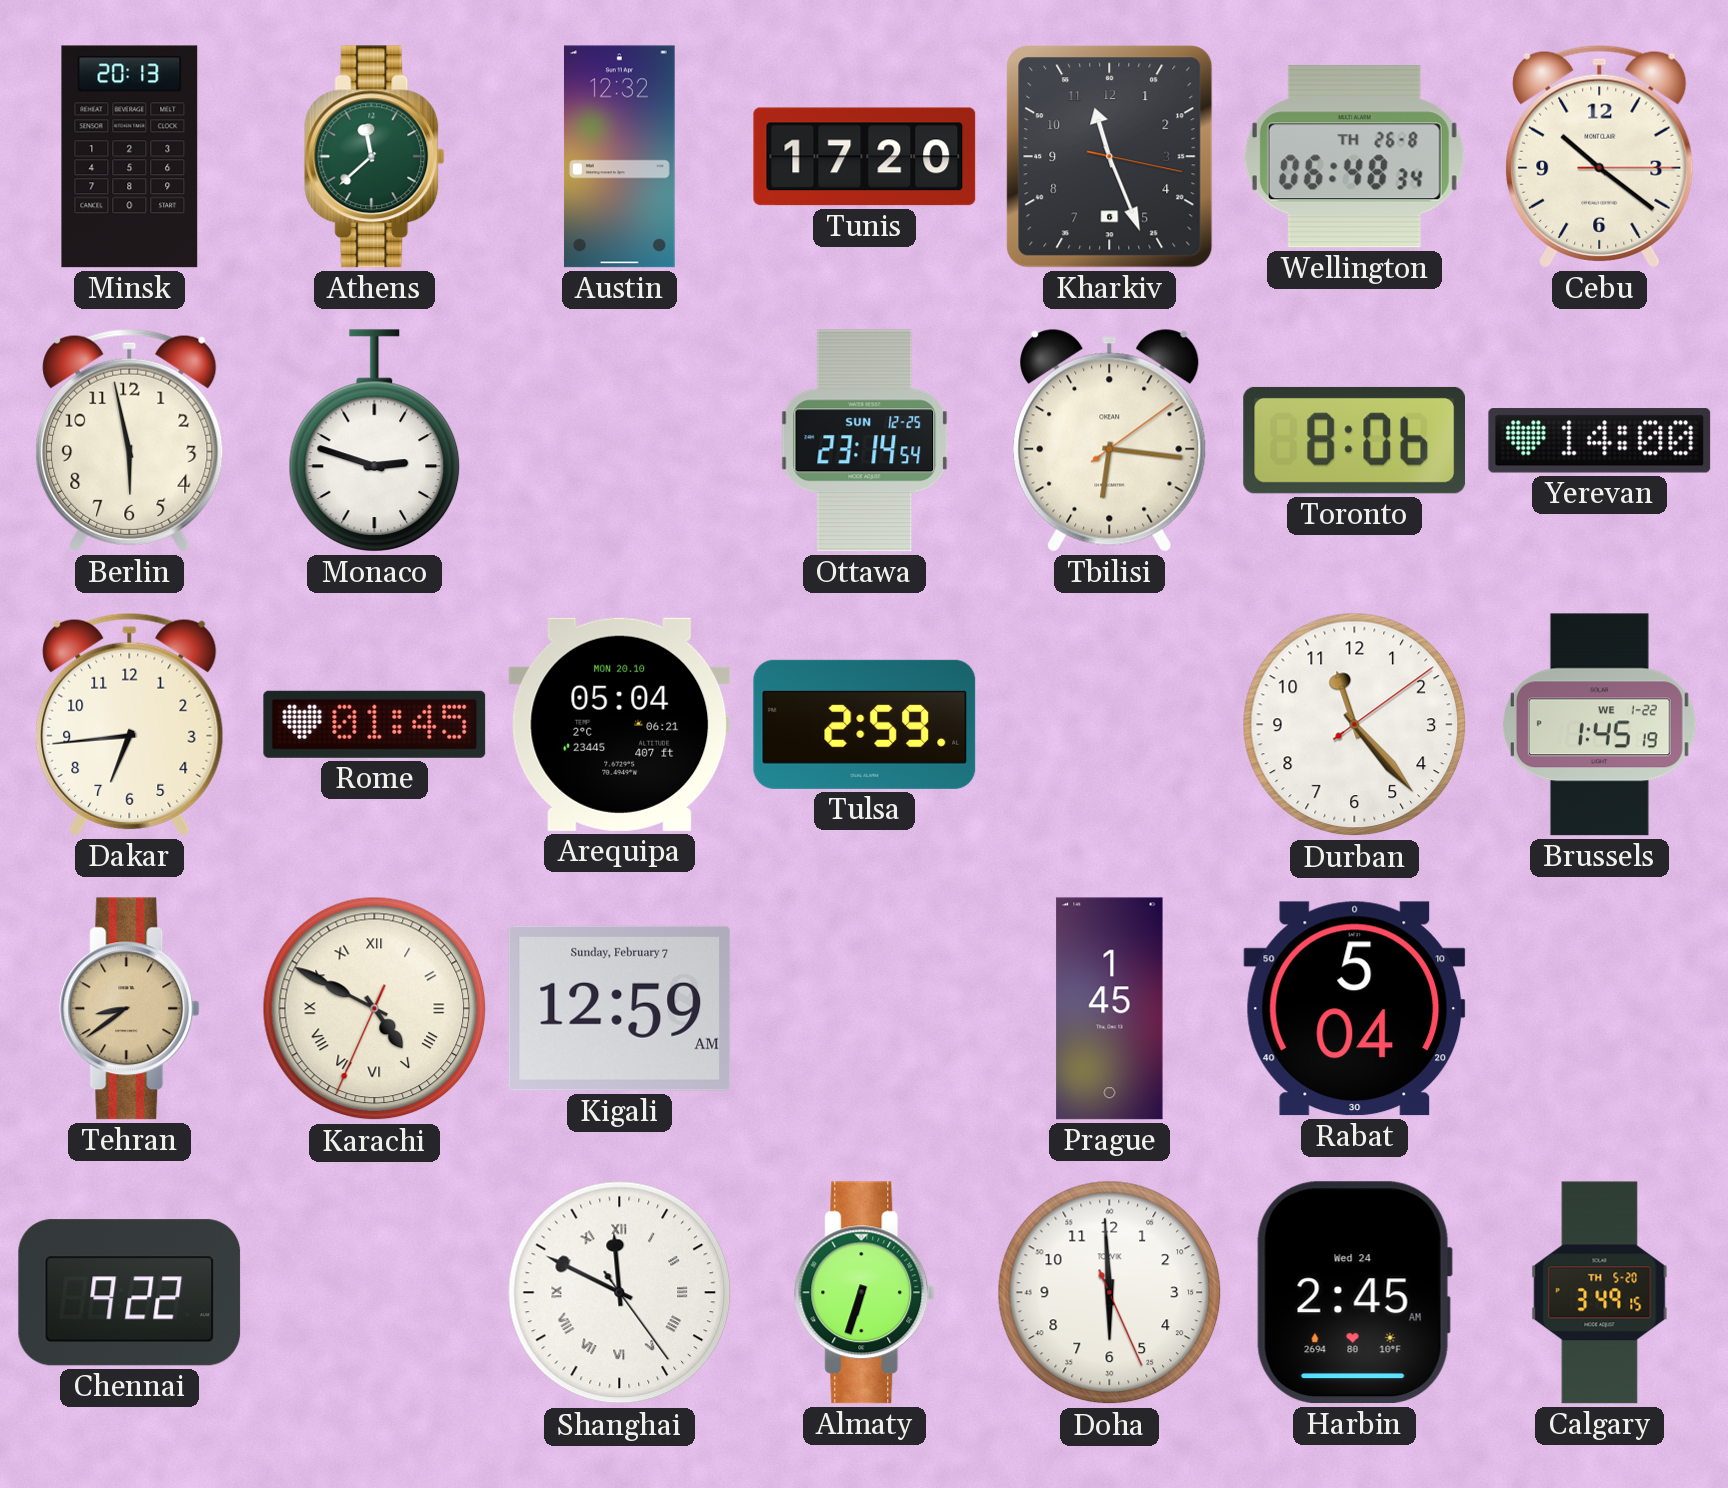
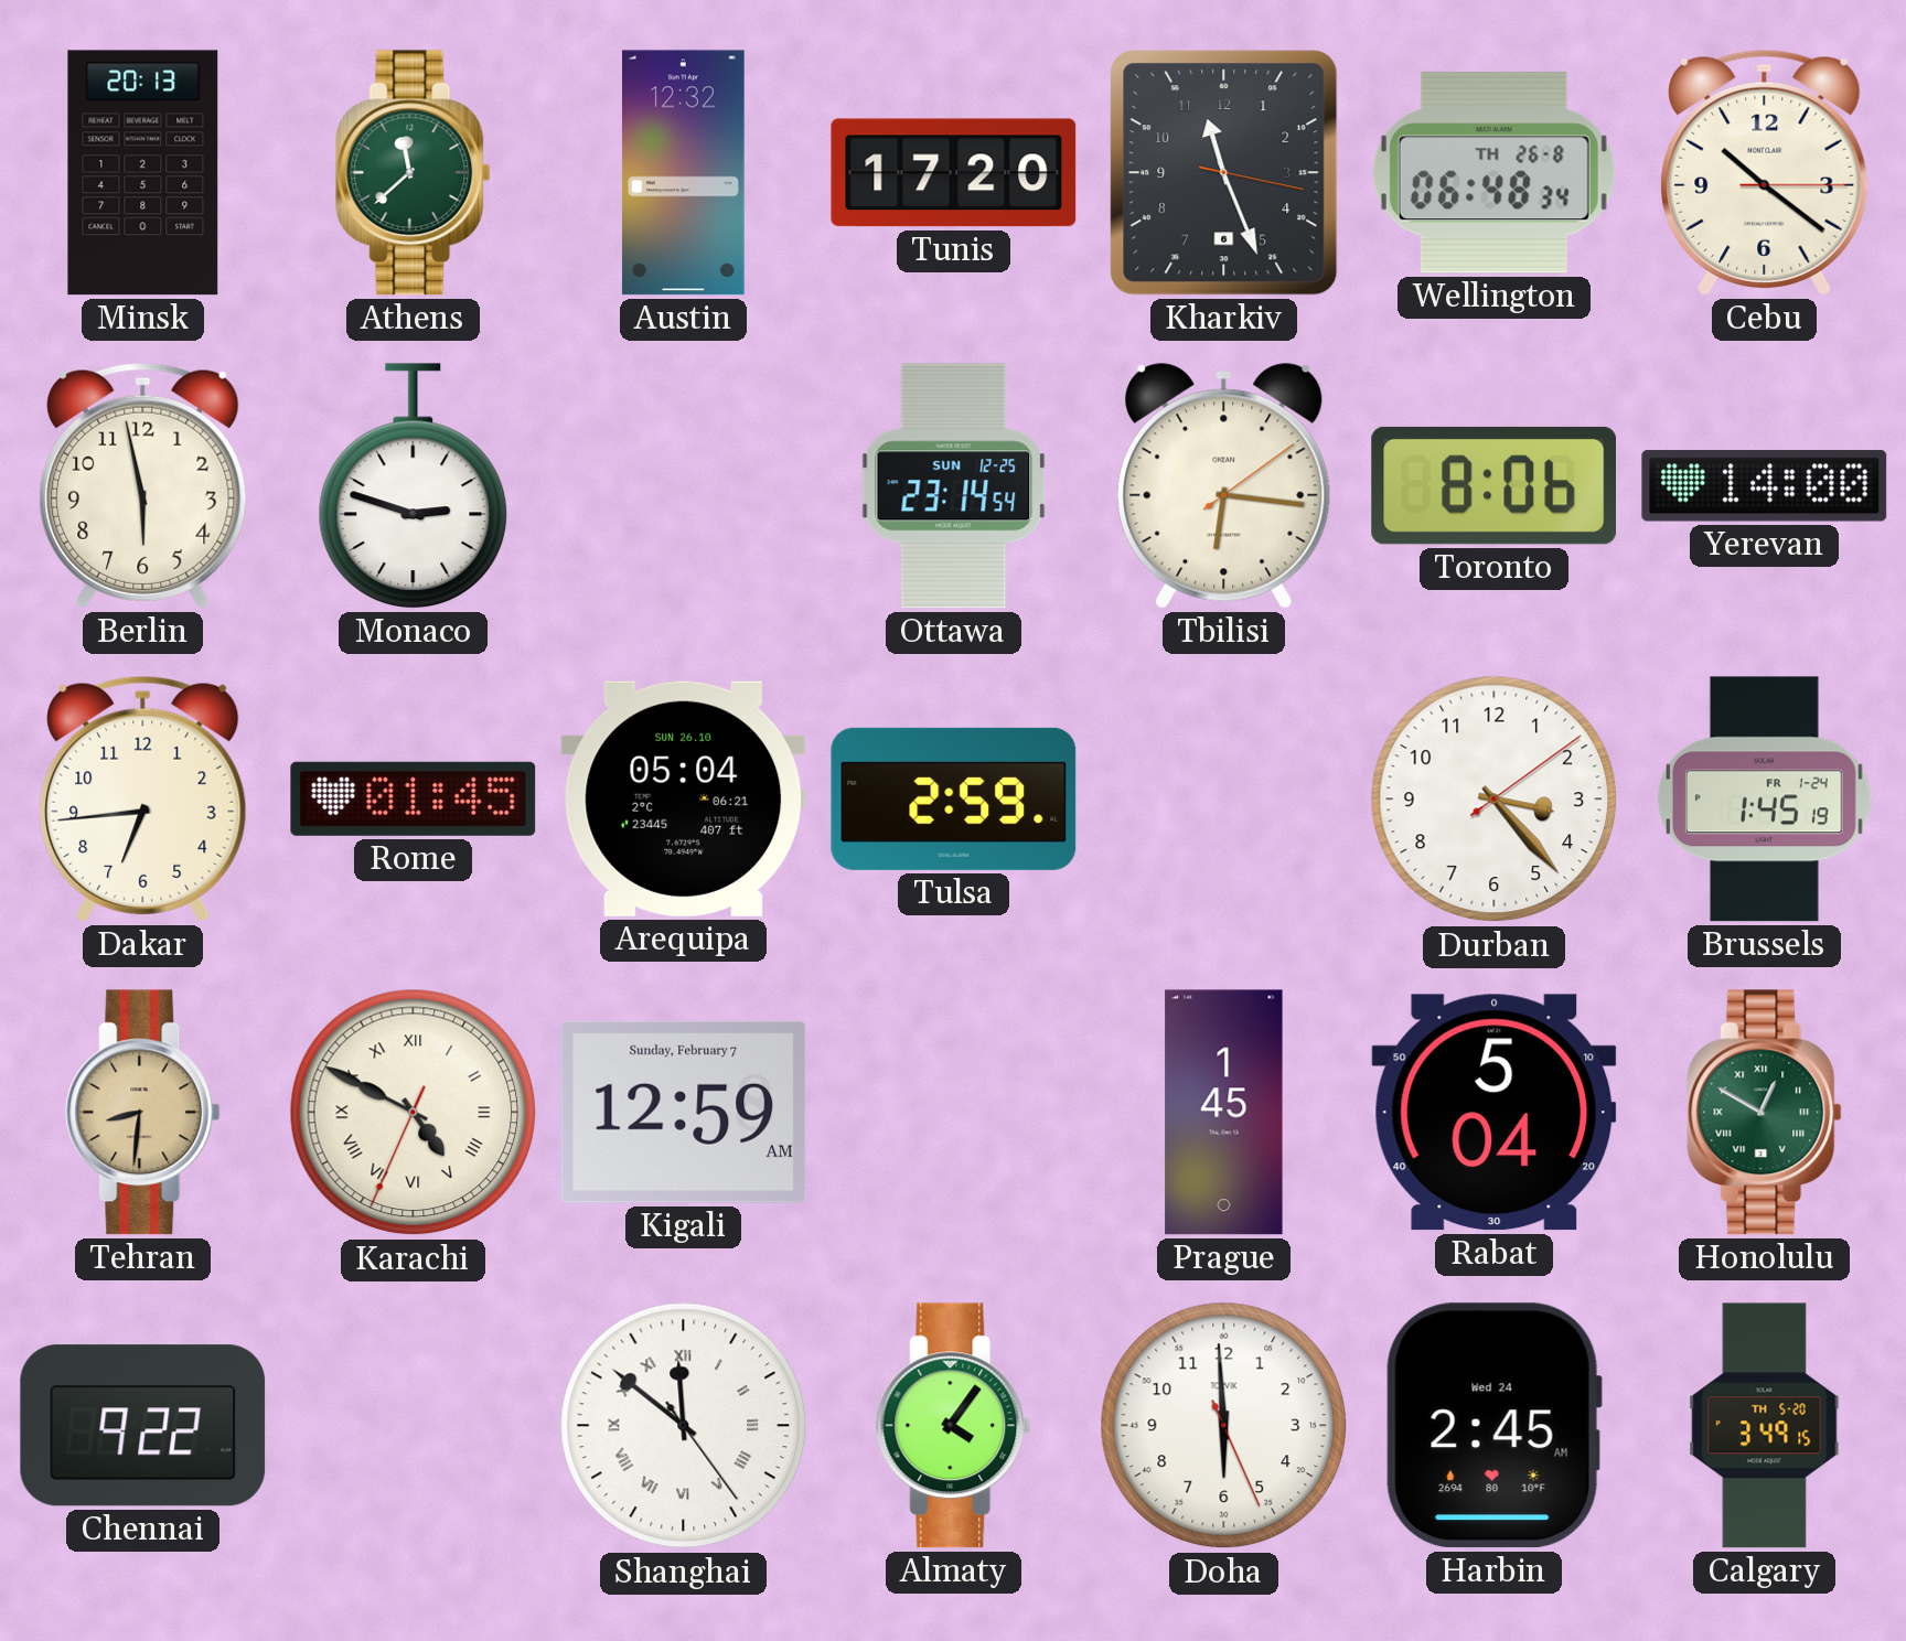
Arequipa date: MON 20.10 -> SUN 26.10 (684, 798)
Durban: 11:23 -> 3:23 (1495, 800)
Brussels date: WE 1-22 -> FR 1-24 (1764, 800)
Tehran: 8:39 -> 8:31 (143, 1113)
Honolulu: none -> 12:50 (1765, 1113)
Shanghai: 11:49 -> 11:51 (684, 1426)
Almaty: 6:33 -> 4:06 (954, 1426)
